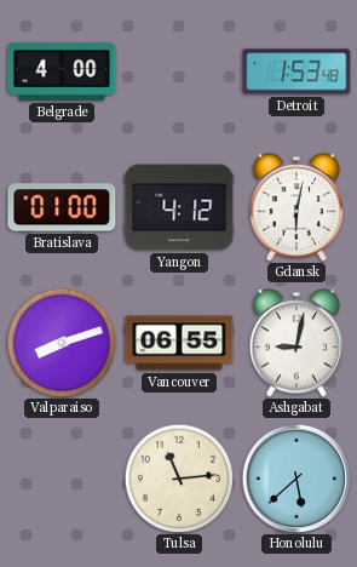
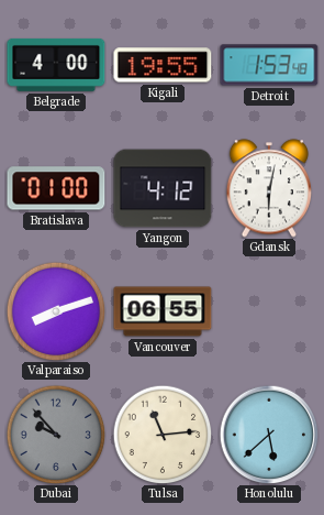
Kigali: none -> 19:55 (163, 65)
Ashgabat: 9:02 -> none (295, 343)
Dubai: none -> 9:53 (56, 435)
